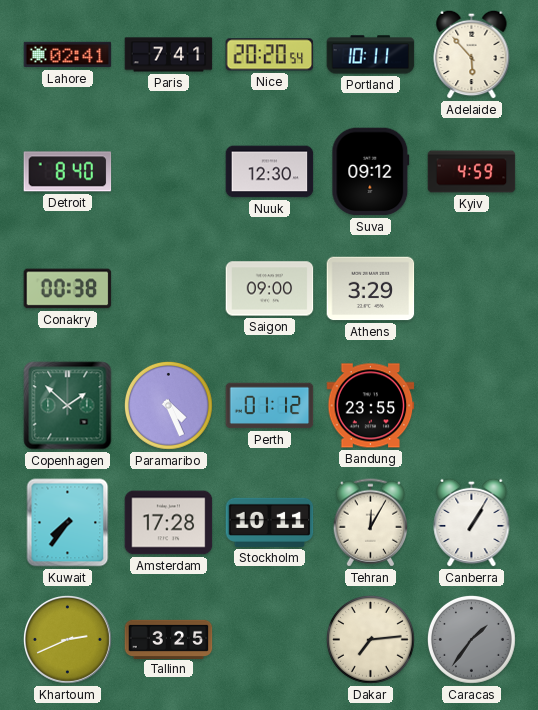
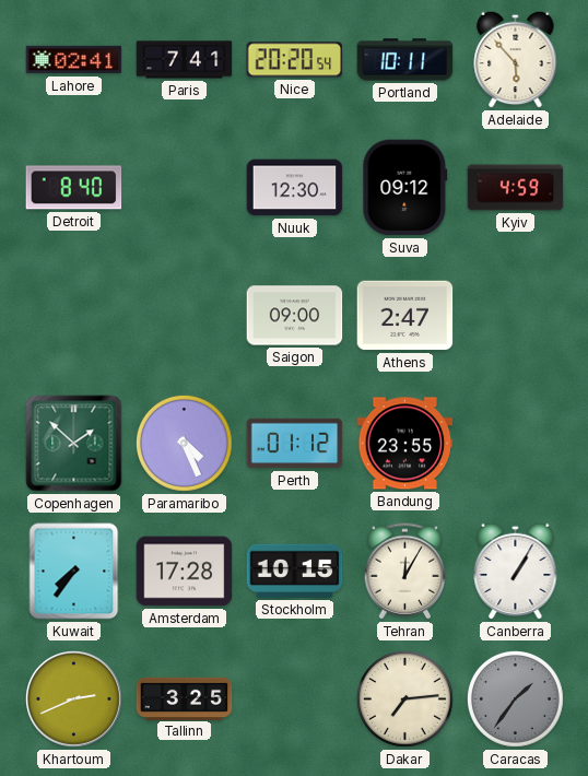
Conakry: 00:38 -> none (68, 289)
Athens: 3:29 -> 2:47 (405, 316)
Stockholm: 10:11 -> 10:15 (295, 571)
